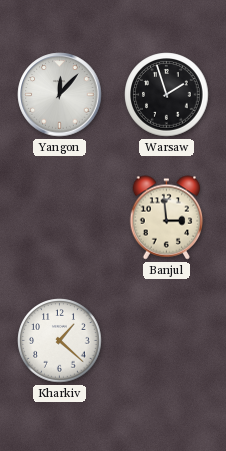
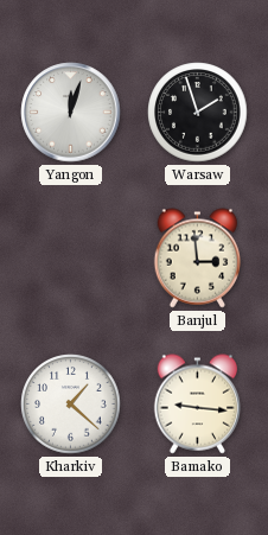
Yangon: 12:07 -> 12:03 (71, 113)
Bamako: none -> 9:16 (198, 405)
